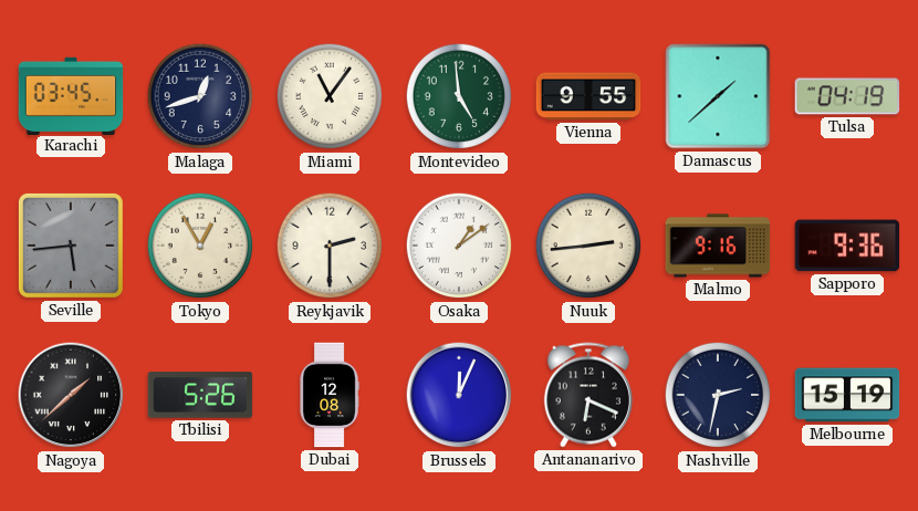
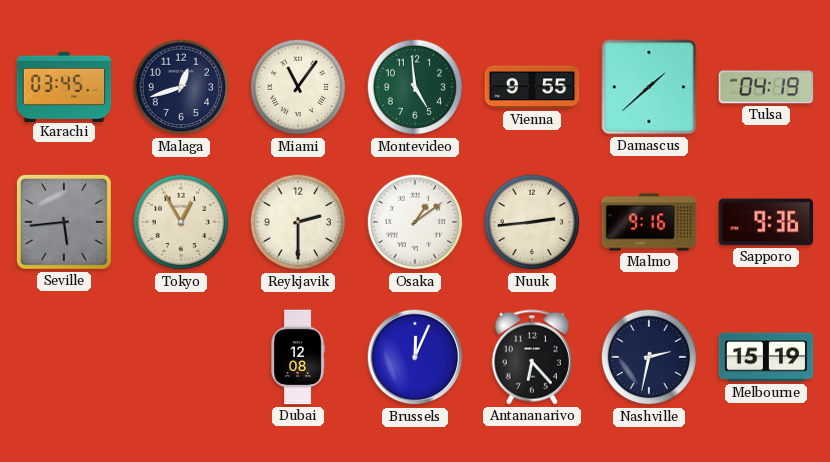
Nagoya: 1:38 -> none (71, 395)
Tbilisi: 5:26 -> none (200, 395)
Antananarivo: 6:19 -> 6:23 (532, 357)
